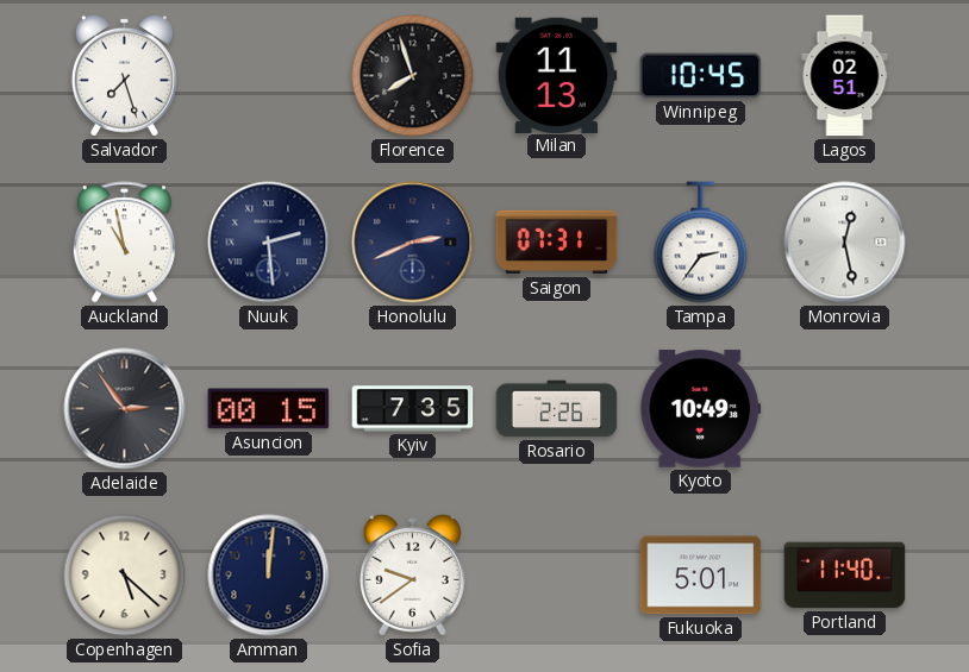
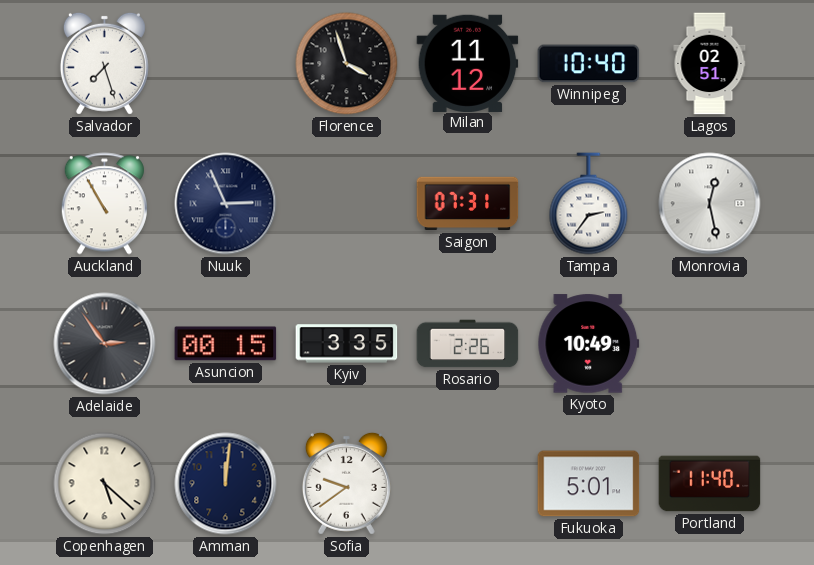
Florence: 7:57 -> 3:57 (347, 64)
Milan: 11:13 -> 11:12 (468, 63)
Winnipeg: 10:45 -> 10:40 (589, 64)
Auckland: 10:58 -> 10:55 (104, 204)
Nuuk: 2:29 -> 2:56 (226, 204)
Honolulu: 2:41 -> none (413, 243)
Kyiv: 7:35 -> 3:35 (347, 344)
